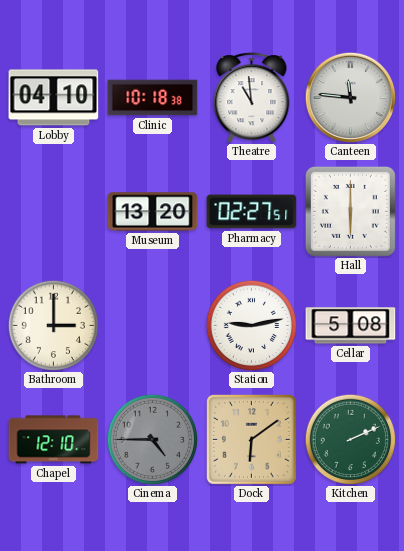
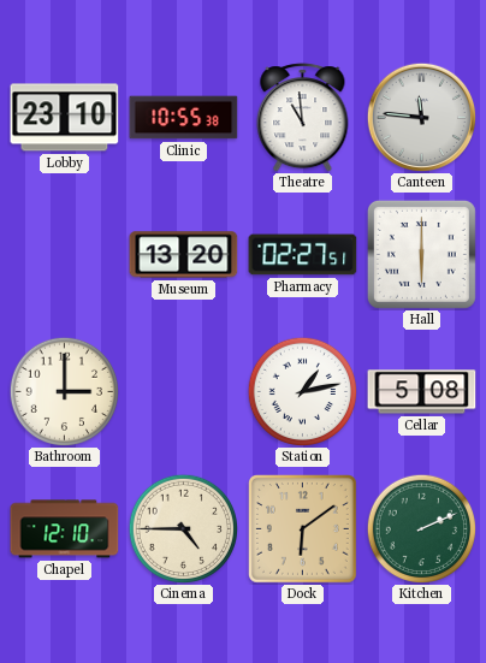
Lobby: 04:10 -> 23:10 (65, 118)
Clinic: 10:18 -> 10:55 (184, 118)
Station: 9:13 -> 1:13 (302, 391)
Cinema dial: grey -> cream (183, 528)
